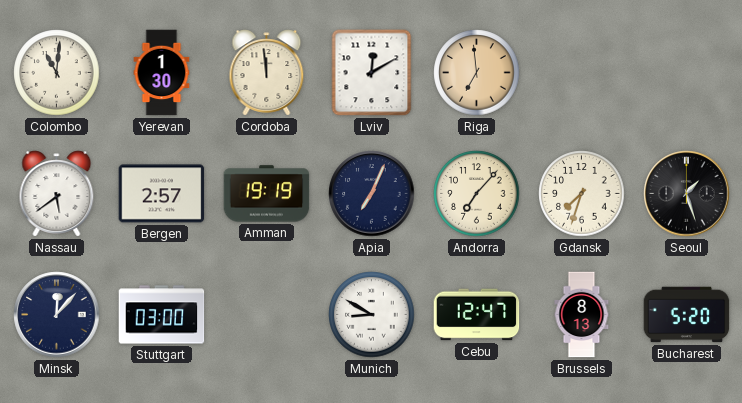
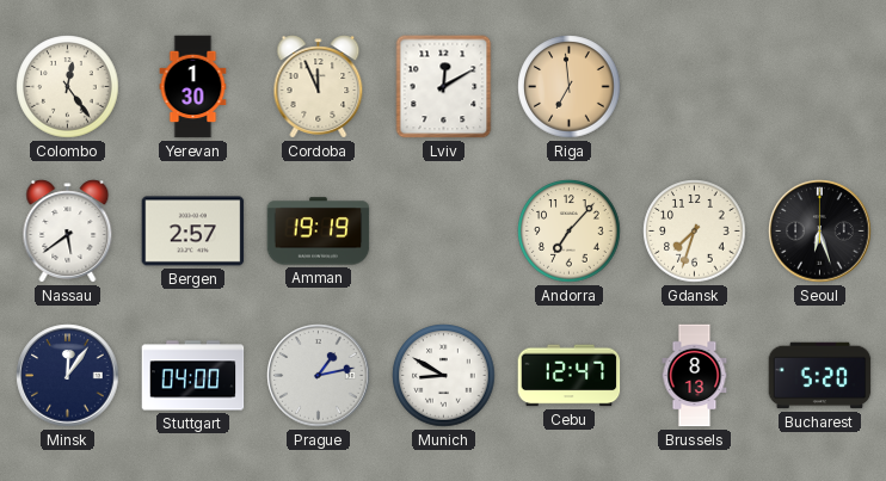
Colombo: 11:01 -> 12:24 (68, 87)
Cordoba: 11:59 -> 11:56 (319, 87)
Apia: 7:04 -> none (372, 194)
Seoul: 1:27 -> 6:27 (820, 232)
Minsk: 12:07 -> 12:06 (68, 376)
Stuttgart: 03:00 -> 04:00 (193, 376)
Prague: none -> 1:13 (319, 376)
